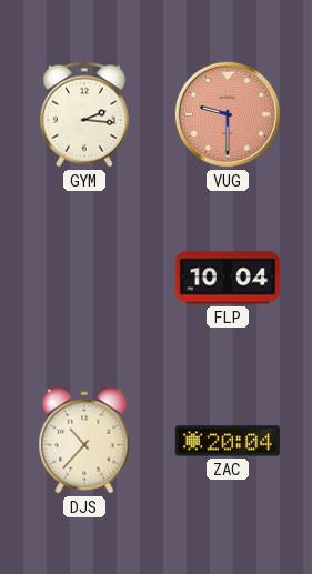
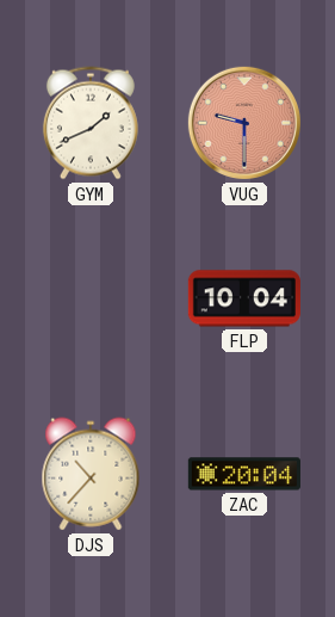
GYM: 2:16 -> 1:41 (91, 123)
